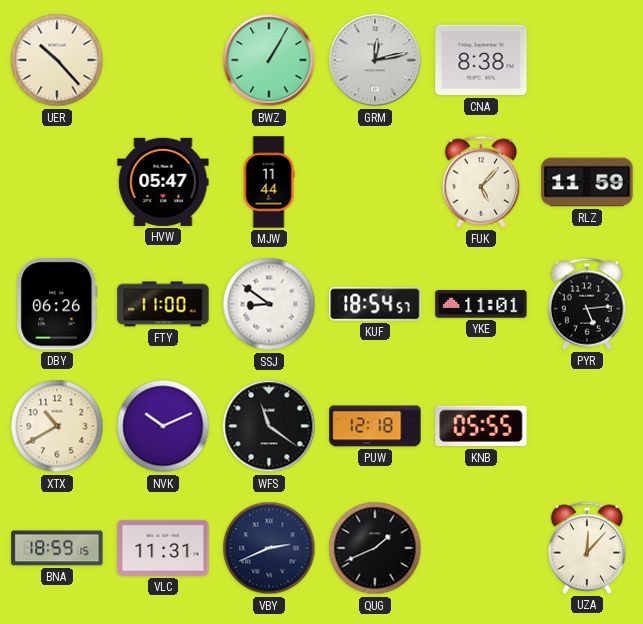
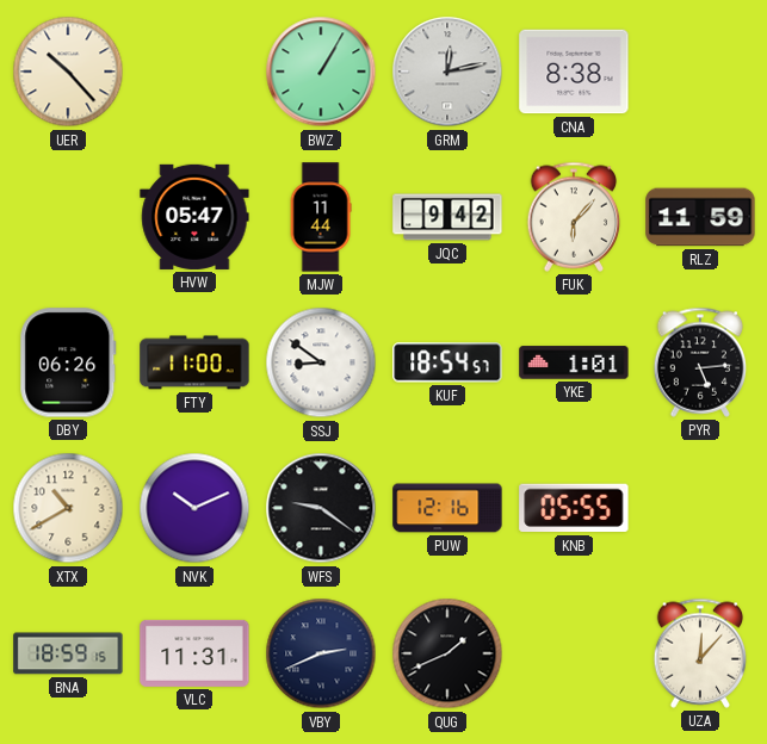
JQC: none -> 9:42 (447, 217)
FUK: 5:07 -> 6:07 (574, 217)
YKE: 11:01 -> 1:01 (574, 362)
WFS: 11:21 -> 9:21 (321, 508)
PUW: 12:18 -> 12:16 (447, 508)
